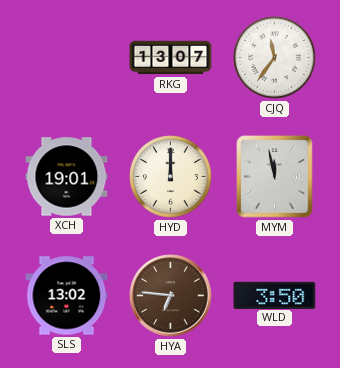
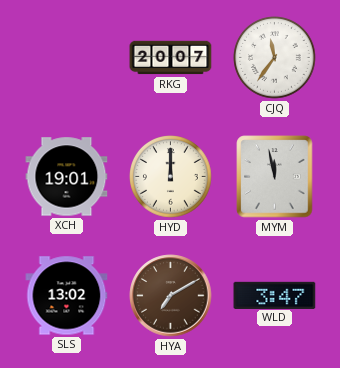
RKG: 13:07 -> 20:07 (171, 58)
HYA: 6:46 -> 7:10 (171, 296)
WLD: 3:50 -> 3:47 (275, 295)
